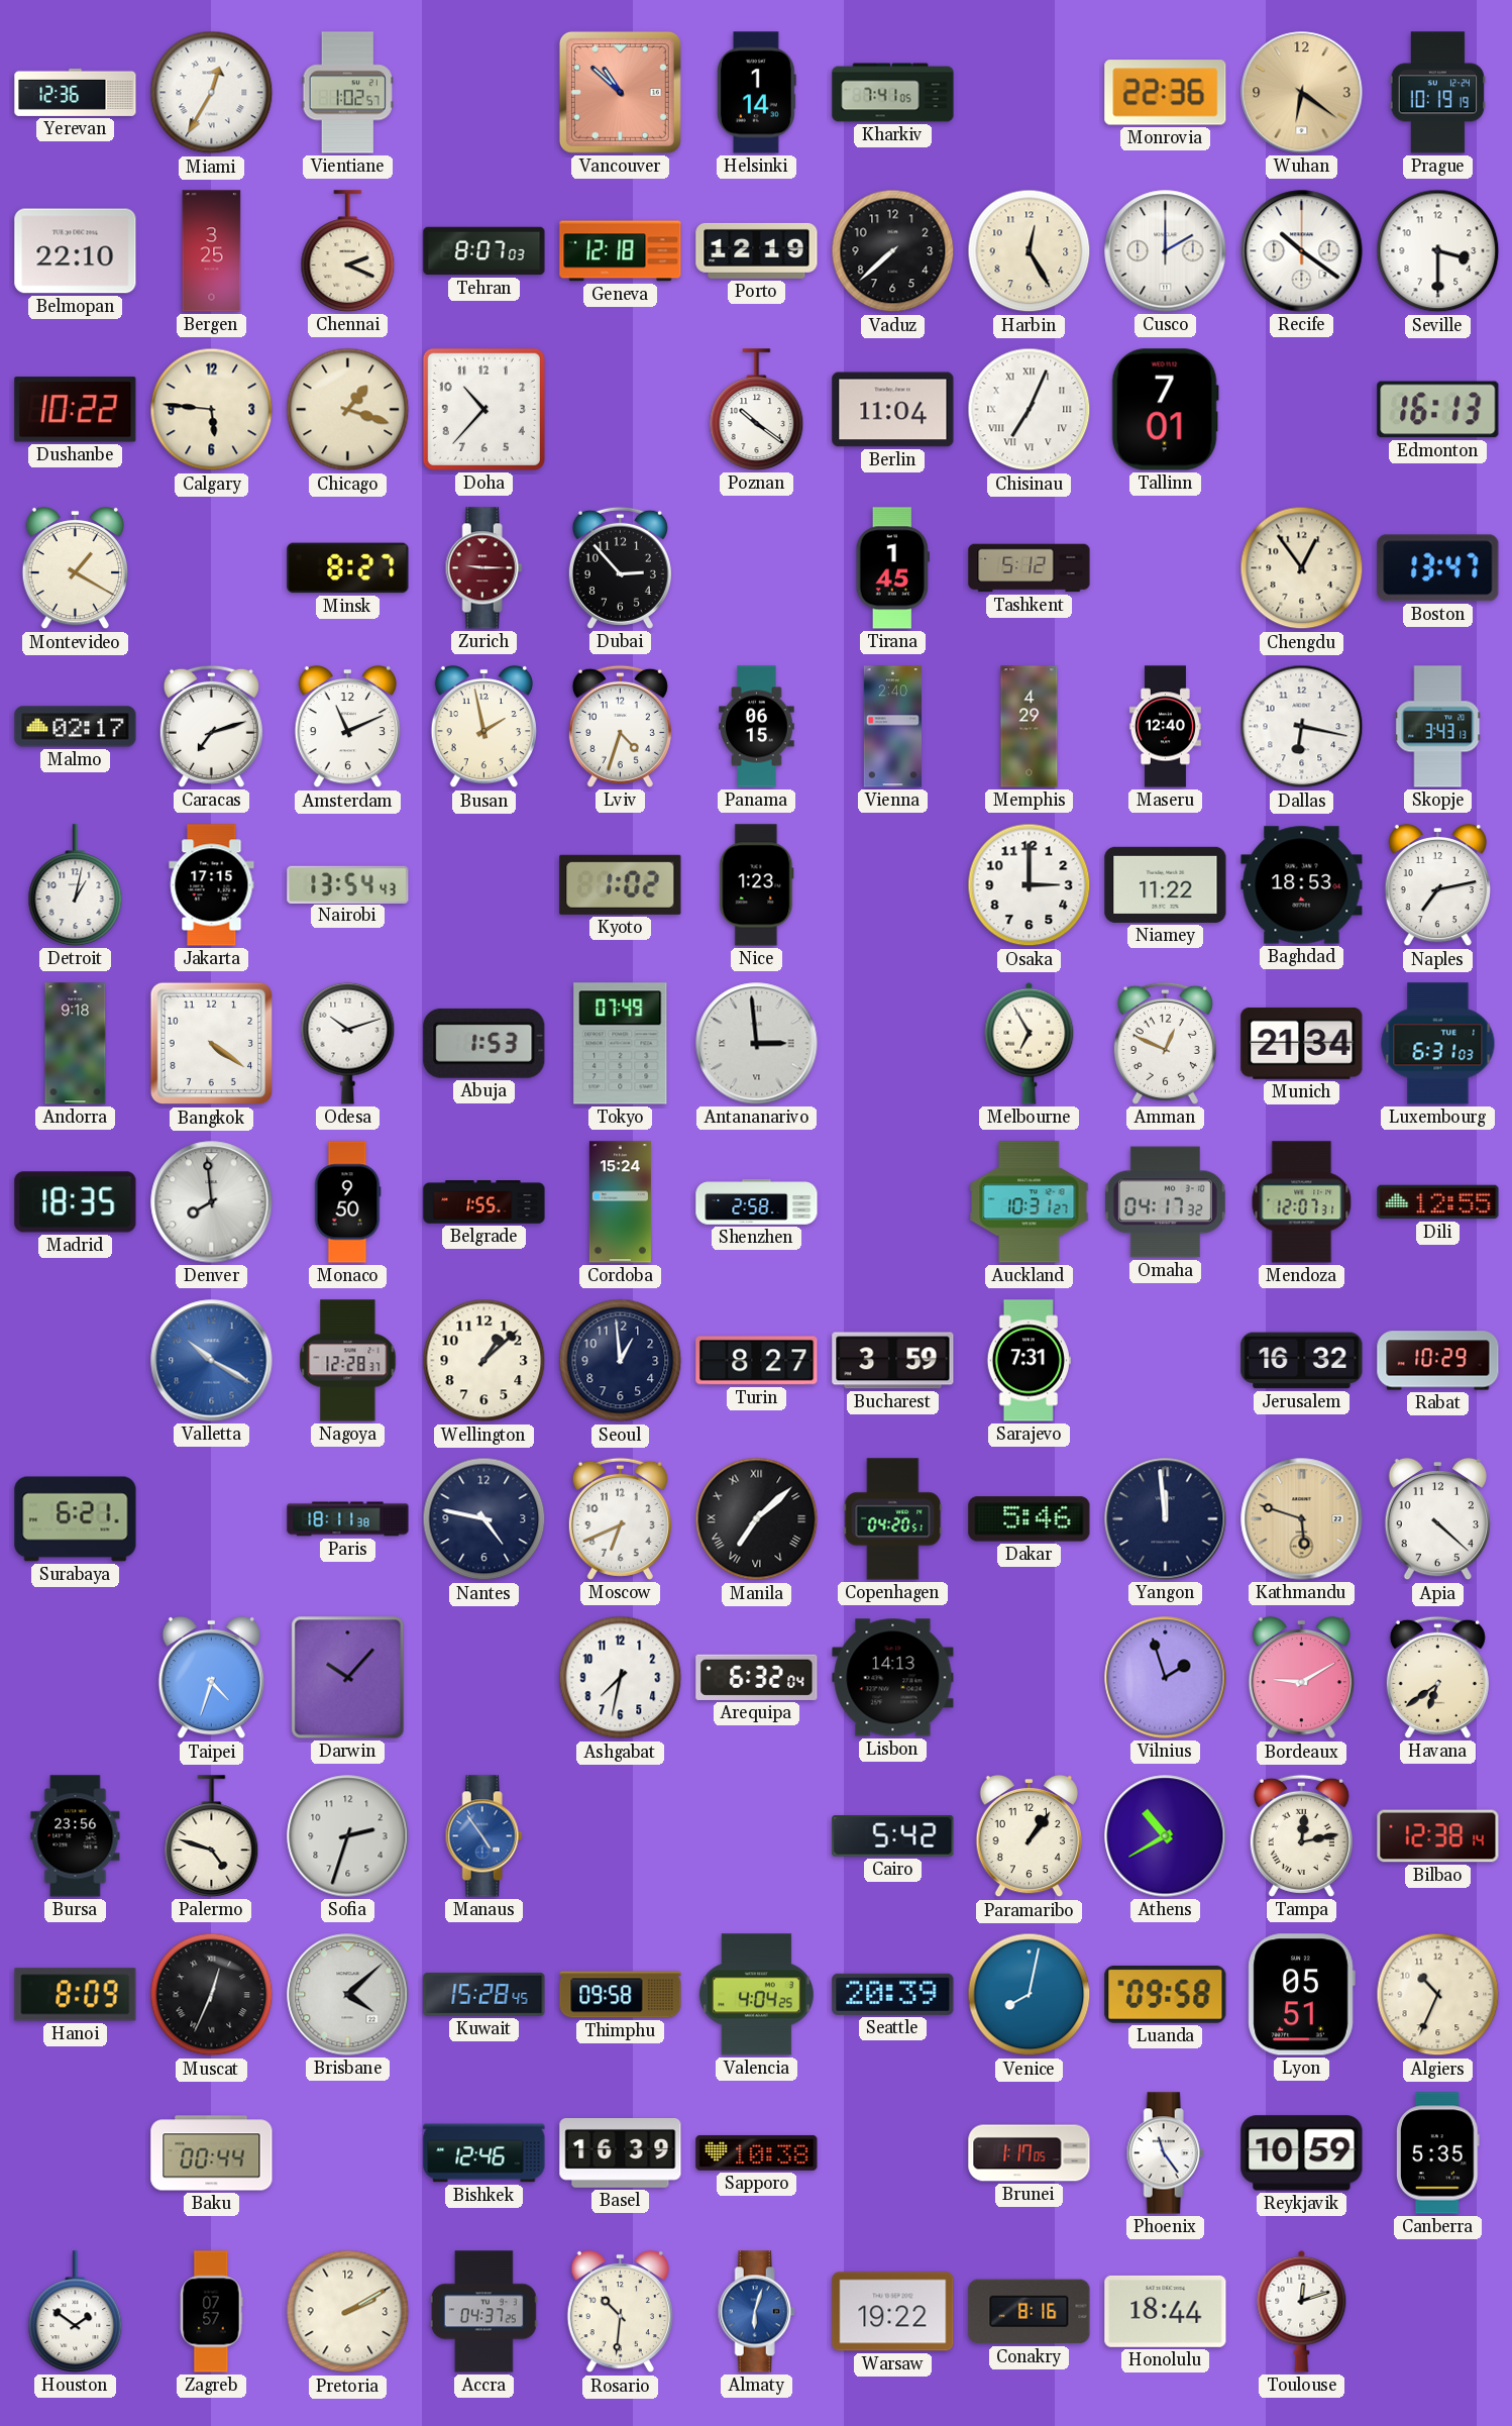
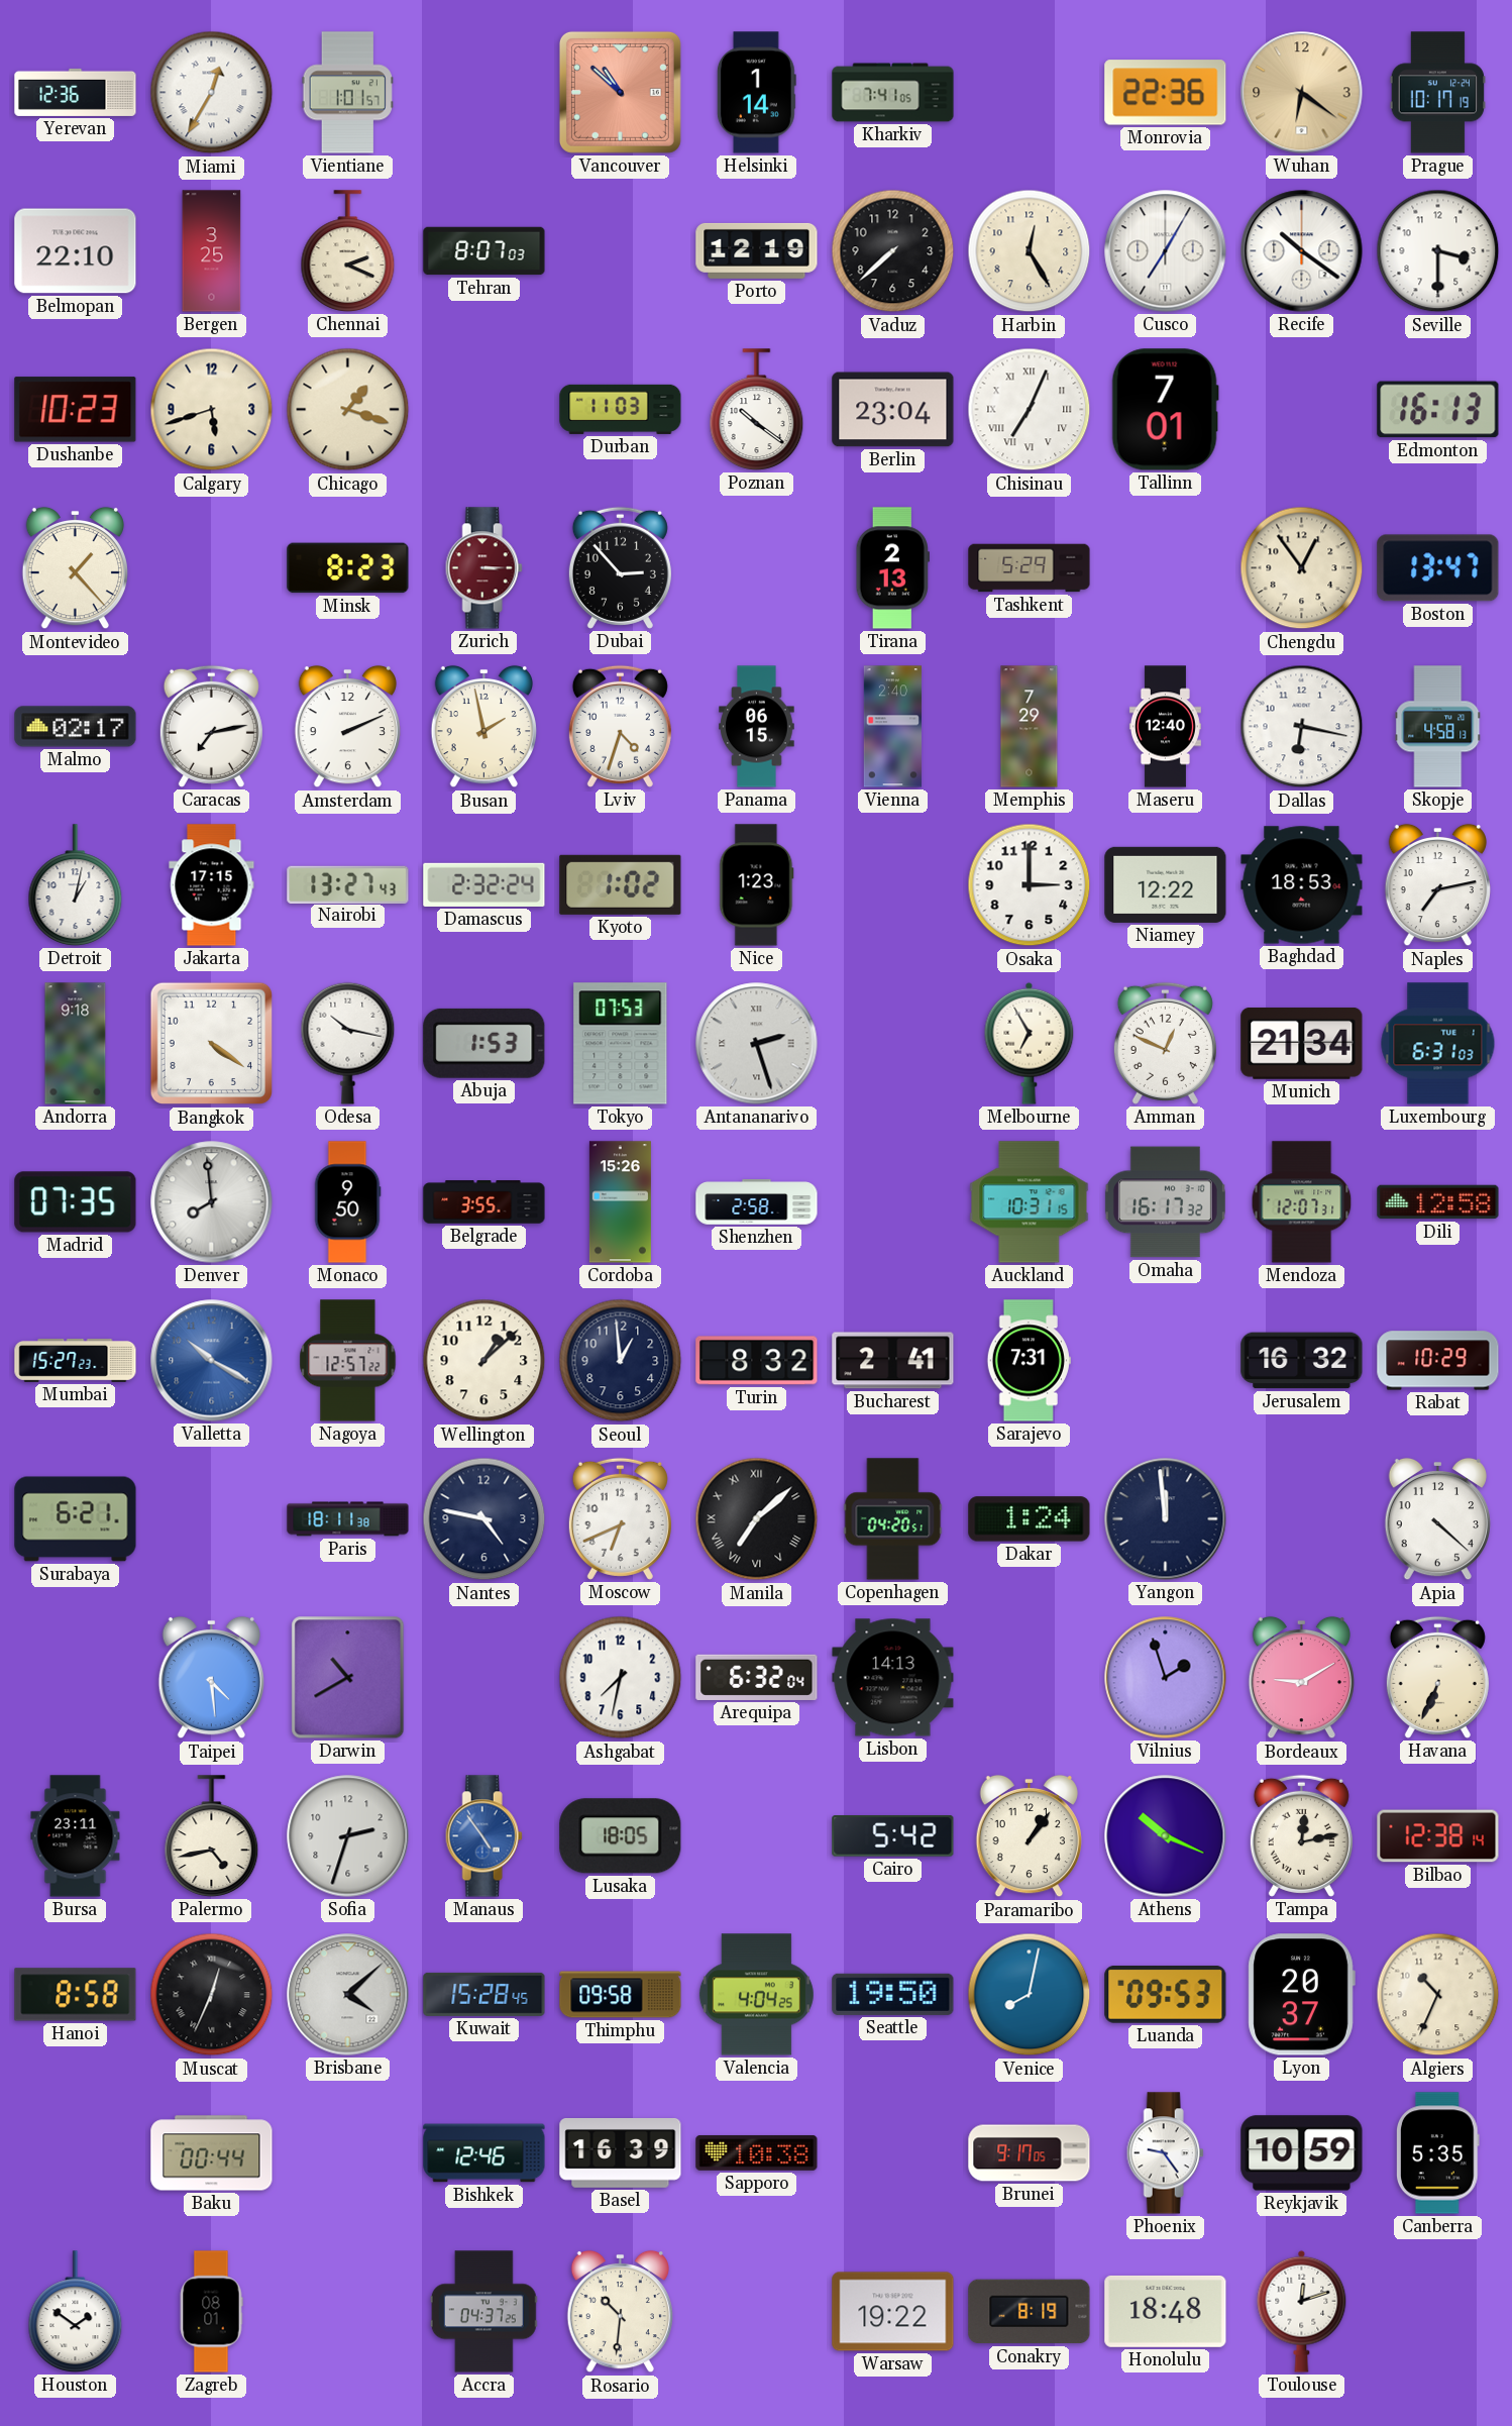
Vientiane: 1:02 -> 1:01 (347, 93)
Prague: 10:19 -> 10:17 (1438, 93)
Geneva: 12:18 -> none (621, 251)
Cusco: 2:00 -> 7:05 (1166, 251)
Dushanbe: 10:22 -> 10:23 (76, 410)
Calgary: 5:46 -> 5:42 (212, 410)
Doha: 10:37 -> none (483, 409)
Durban: none -> 11:03 (621, 409)
Berlin: 11:04 -> 23:04 (893, 410)
Montevideo: 1:20 -> 1:23 (75, 568)
Minsk: 8:27 -> 8:23 (348, 568)
Zurich: 9:15 -> 3:15 (483, 568)
Tirana: 1:45 -> 2:13 (892, 568)
Tashkent: 5:12 -> 5:29 (1030, 568)
Caracas: 7:12 -> 7:13 (211, 726)
Amsterdam: 11:11 -> 2:11 (347, 727)
Memphis: 4:29 -> 7:29 (1030, 727)
Skopje: 3:43 -> 4:58 (1438, 727)
Nairobi: 13:54 -> 13:27 (348, 884)
Damascus: none -> 2:32 (484, 884)
Niamey: 11:22 -> 12:22 (1166, 884)
Odesa: 10:12 -> 10:17 (348, 1043)
Tokyo: 07:49 -> 07:53 (621, 1044)
Antananarivo: 2:59 -> 2:27 (757, 1044)
Madrid: 18:35 -> 07:35 (76, 1202)
Belgrade: 1:55 -> 3:55 (484, 1202)
Cordoba: 15:24 -> 15:26 (620, 1202)
Auckland: 10:31:27 -> 10:31:15 (1030, 1202)
Omaha: 04:17 -> 16:17 (1165, 1202)
Dili: 12:55 -> 12:58 (1438, 1202)
Mumbai: none -> 15:27 (76, 1361)
Nagoya: 12:28 -> 12:57 (348, 1361)
Turin: 8:27 -> 8:32 (757, 1361)
Bucharest: 3:59 -> 2:41 (893, 1361)
Dakar: 5:46 -> 1:24 (1030, 1519)
Kathmandu: 5:48 -> none (1302, 1519)
Taipei: 4:33 -> 4:29 (211, 1678)
Darwin: 10:07 -> 10:40 (348, 1678)
Havana: 6:39 -> 6:34 (1437, 1677)
Bursa: 23:56 -> 23:11 (76, 1836)
Palermo: 4:48 -> 4:43 (212, 1836)
Lusaka: none -> 18:05 (621, 1836)
Athens: 10:40 -> 10:19 (1166, 1836)
Hanoi: 8:09 -> 8:58 (76, 1995)
Seattle: 20:39 -> 19:50 (893, 1994)
Luanda: 09:58 -> 09:53 (1166, 1995)
Lyon: 05:51 -> 20:37 (1301, 1995)
Brunei: 1:17 -> 9:17 (1030, 2153)
Phoenix: 11:24 -> 9:24 (1165, 2153)
Zagreb: 07:57 -> 08:01 (211, 2312)
Pretoria: 2:10 -> none (348, 2312)
Almaty: 6:03 -> none (756, 2312)
Conakry: 8:16 -> 8:19 (1030, 2312)
Honolulu: 18:44 -> 18:48 (1166, 2311)
